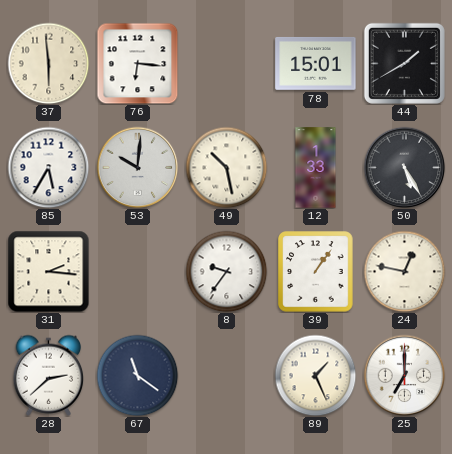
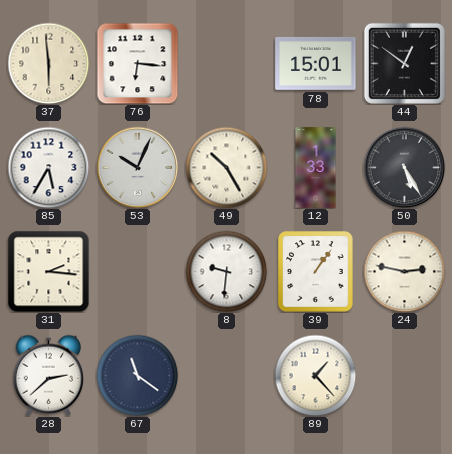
44: 1:40 -> 12:51 (404, 63)
53: 10:01 -> 10:04 (137, 167)
49: 10:28 -> 10:25 (226, 167)
8: 9:36 -> 9:31 (226, 271)
24: 12:47 -> 2:47 (404, 271)
89: 1:26 -> 1:23 (315, 375)
25: 7:00 -> none (404, 375)
